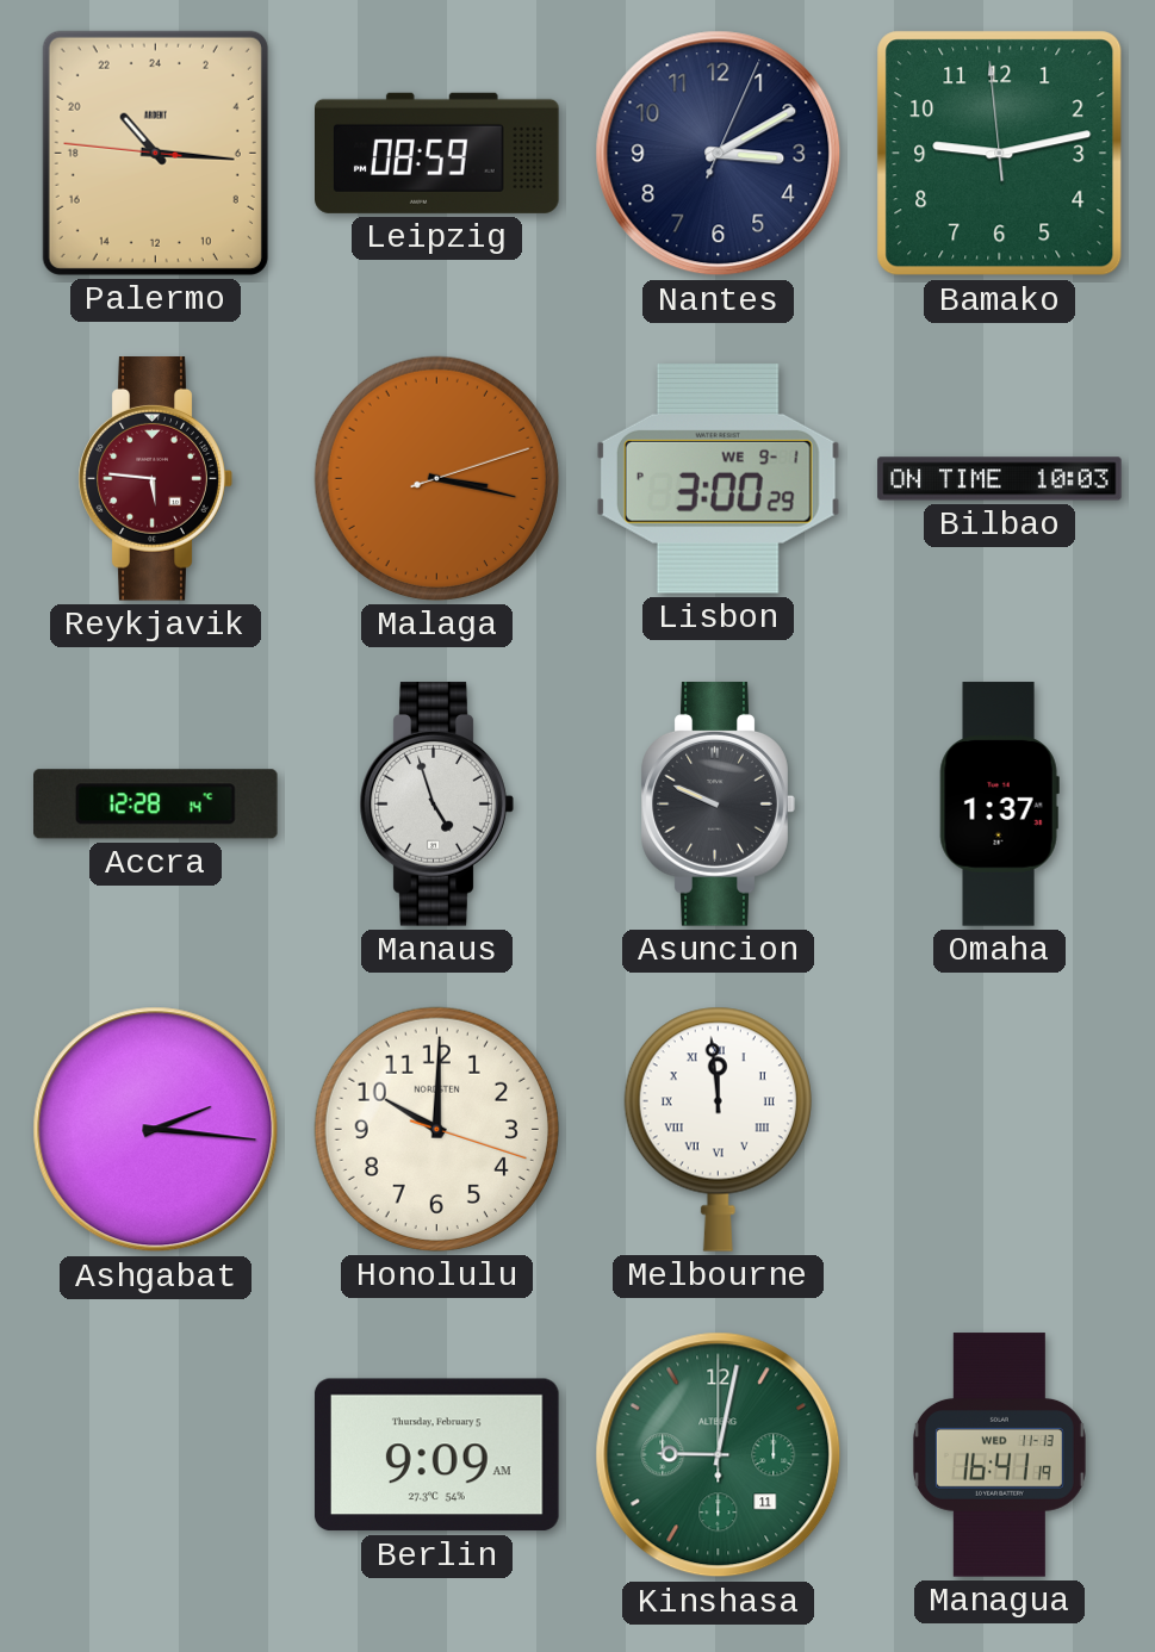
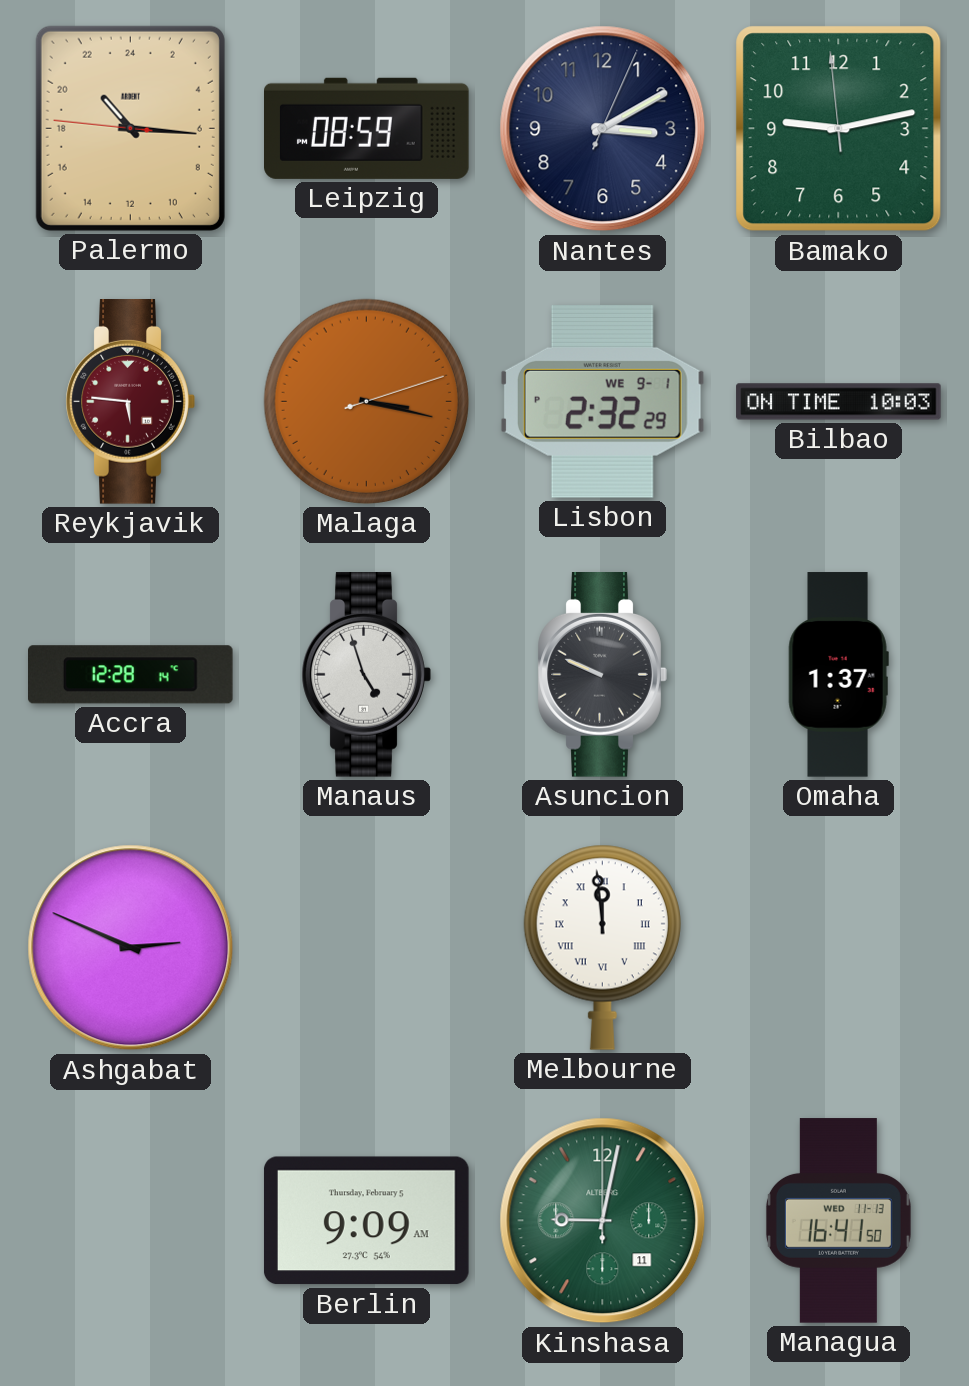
Lisbon: 3:00 -> 2:32 (602, 401)
Ashgabat: 2:16 -> 2:49 (131, 948)
Honolulu: 10:00 -> none (436, 1129)
Managua: 16:41:19 -> 16:41:50 (838, 1221)
